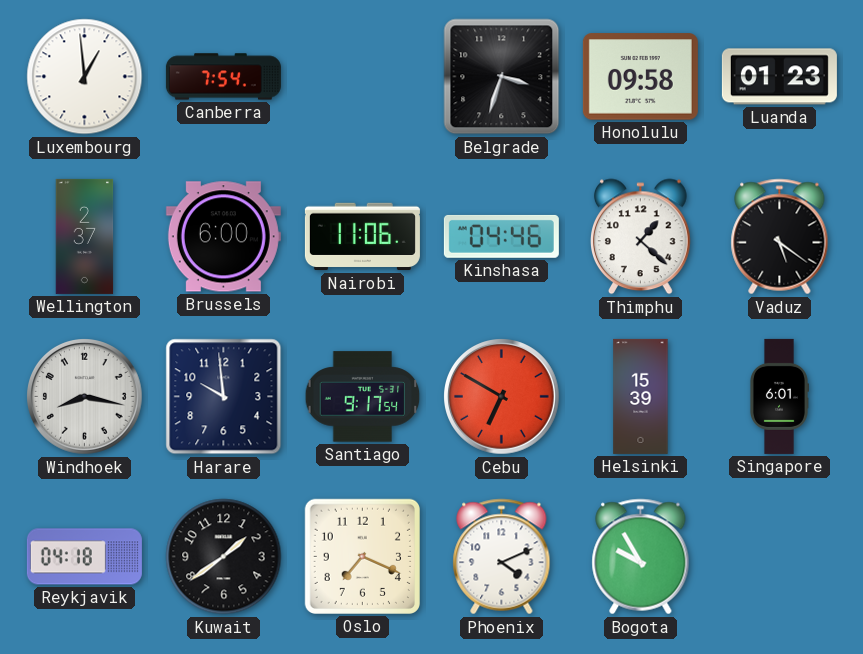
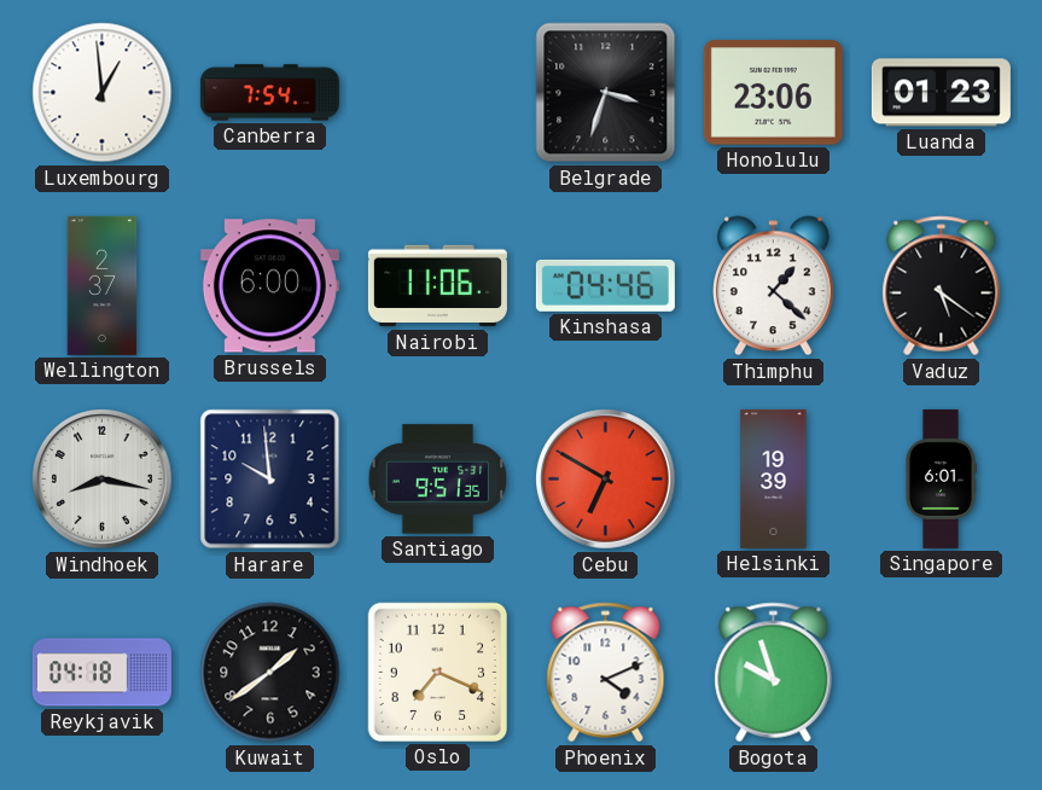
Honolulu: 09:58 -> 23:06 (773, 93)
Santiago: 9:17 -> 9:51 (438, 480)
Helsinki: 15:39 -> 19:39 (774, 478)
Bogota: 9:55 -> 9:57 (774, 673)
